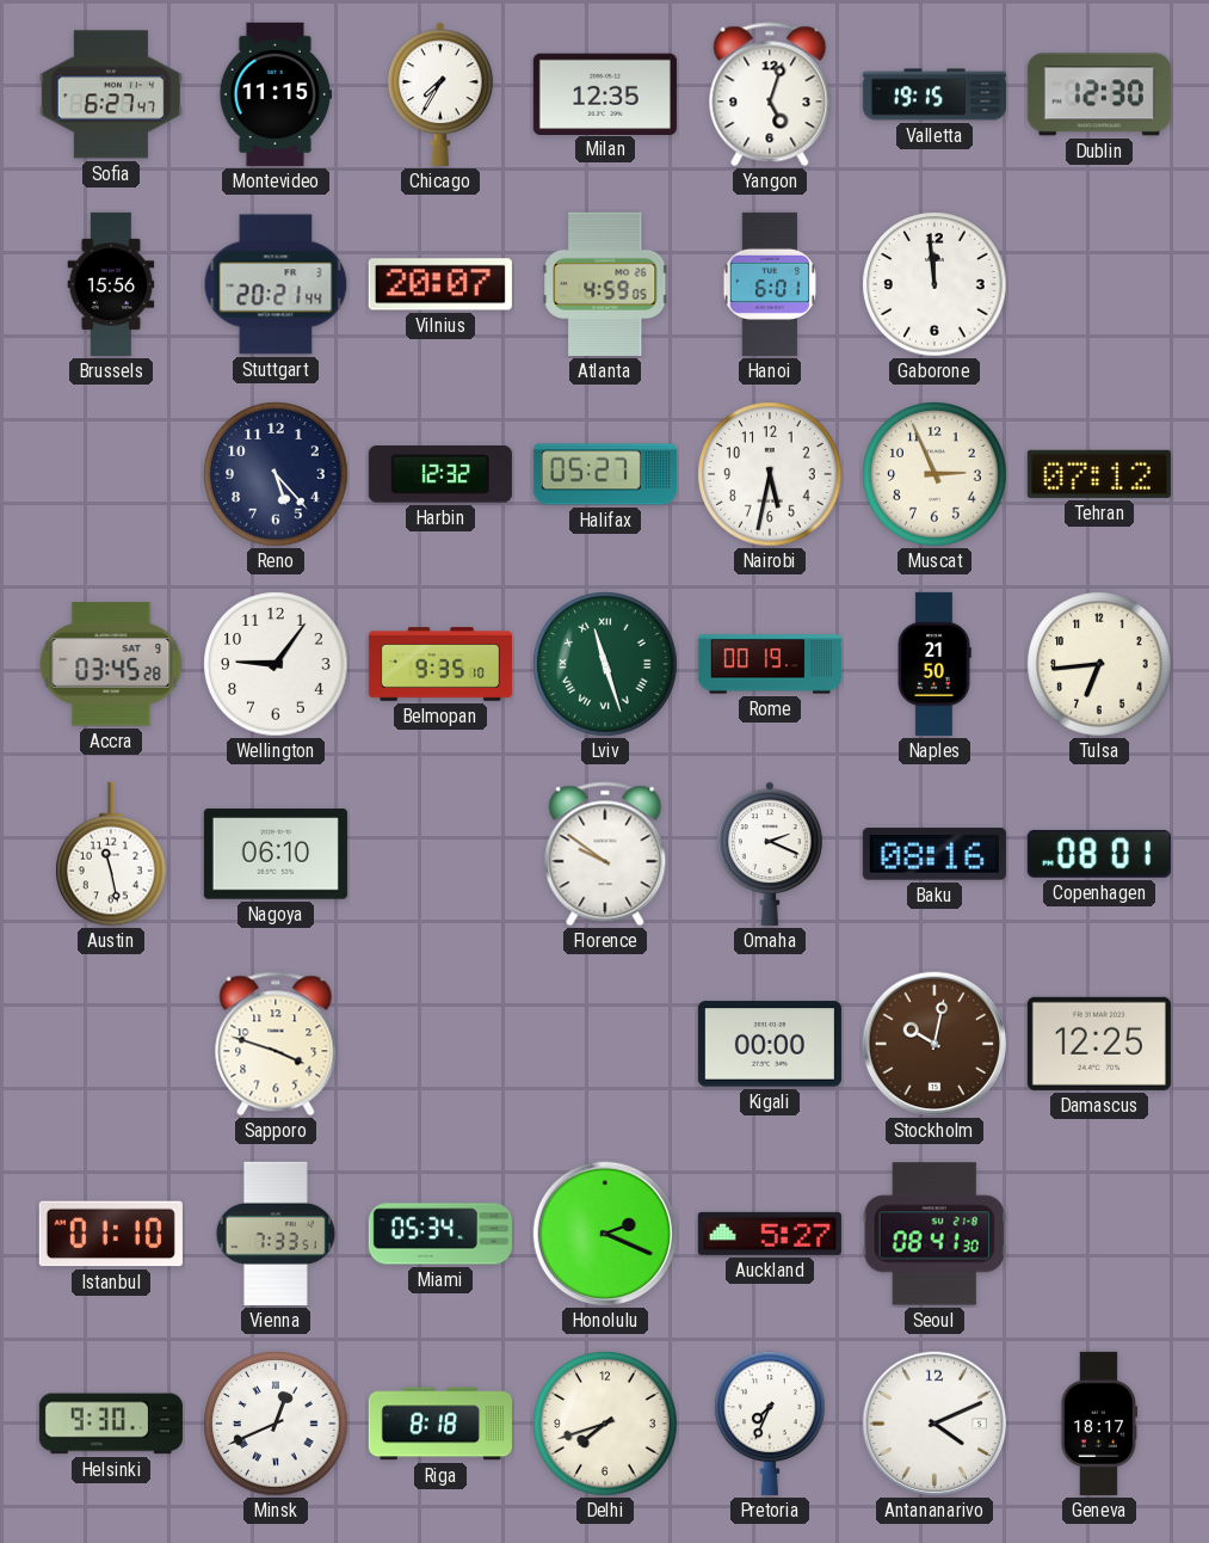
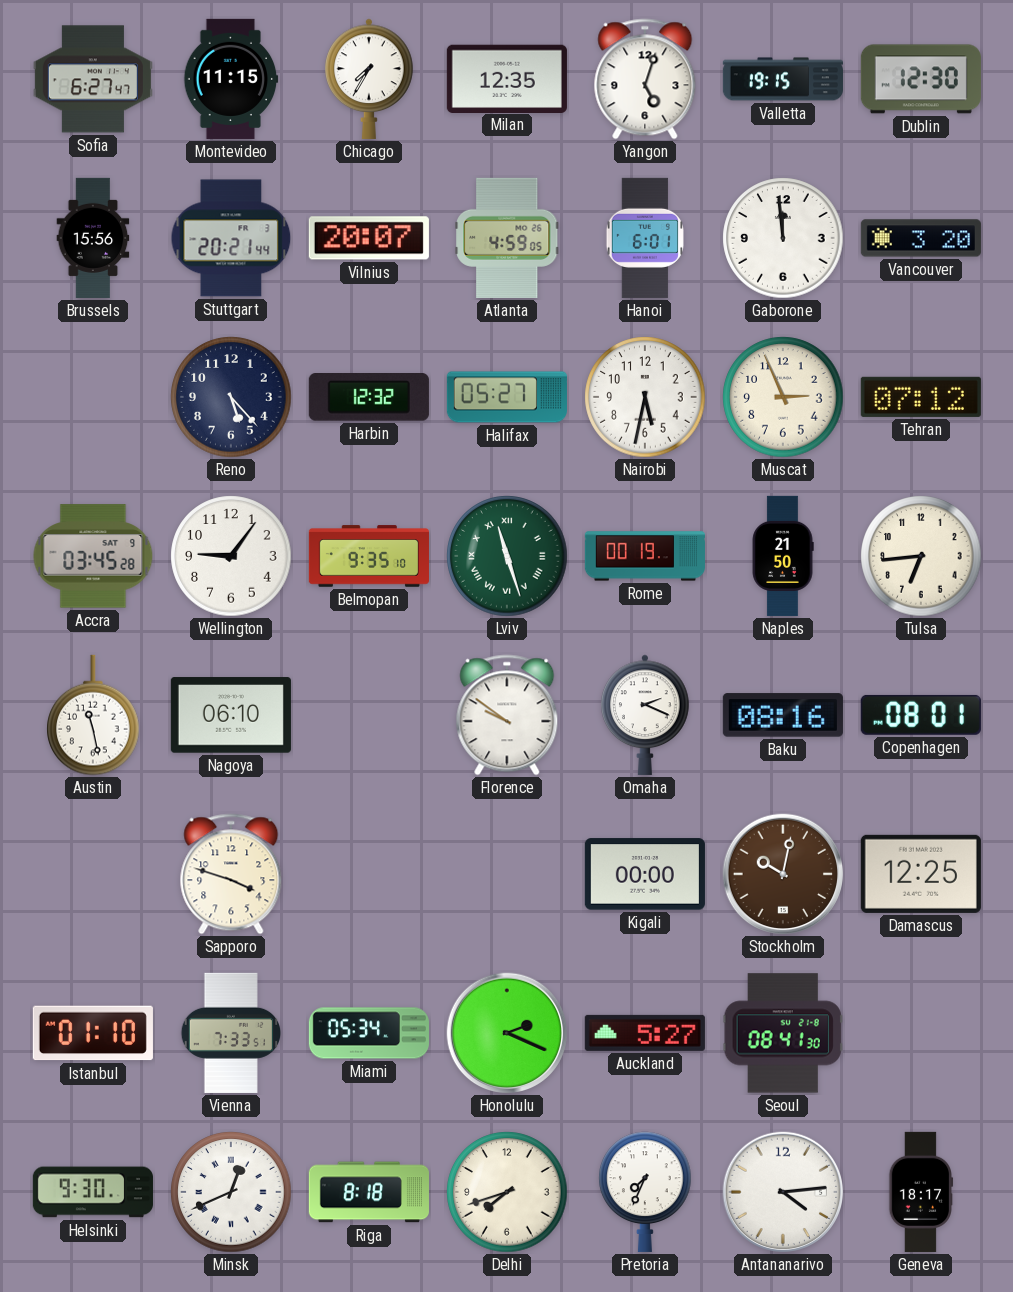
Vancouver: none -> 3:20 (921, 238)
Antananarivo: 4:11 -> 4:14 (783, 1192)
